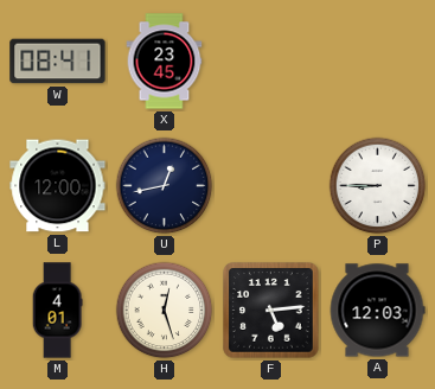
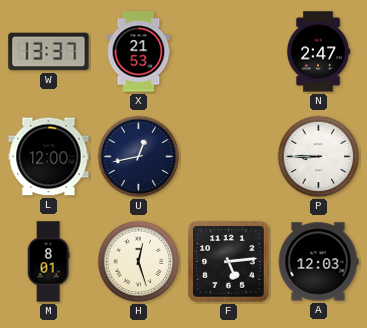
W: 08:41 -> 13:37 (49, 52)
X: 23:45 -> 21:53 (139, 52)
N: none -> 2:47 (318, 52)
M: 4:01 -> 8:01 (48, 262)
